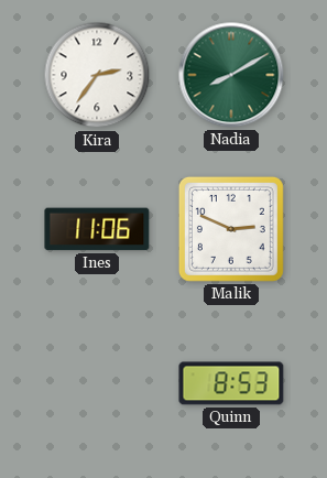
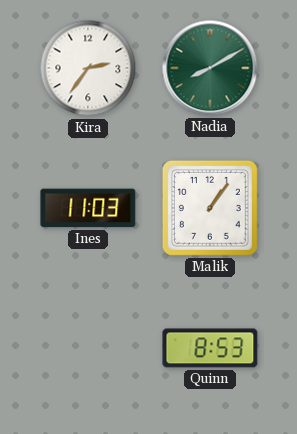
Ines: 11:06 -> 11:03 (88, 208)
Malik: 2:49 -> 1:06 (210, 208)
